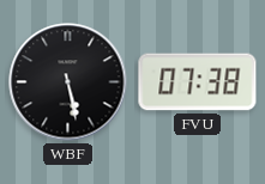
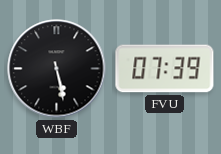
FVU: 07:38 -> 07:39 (165, 69)
